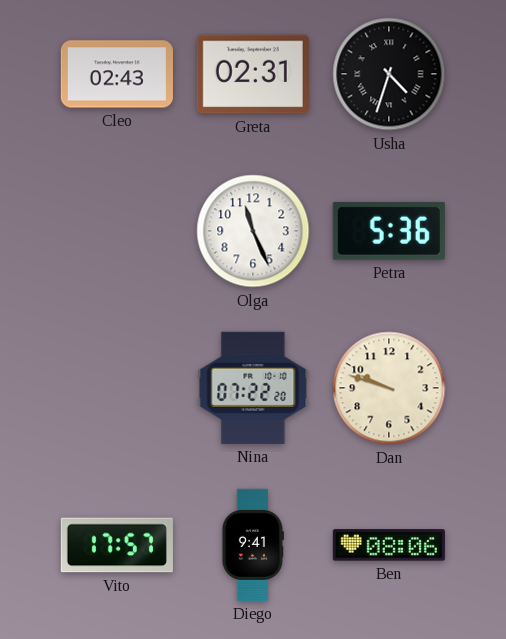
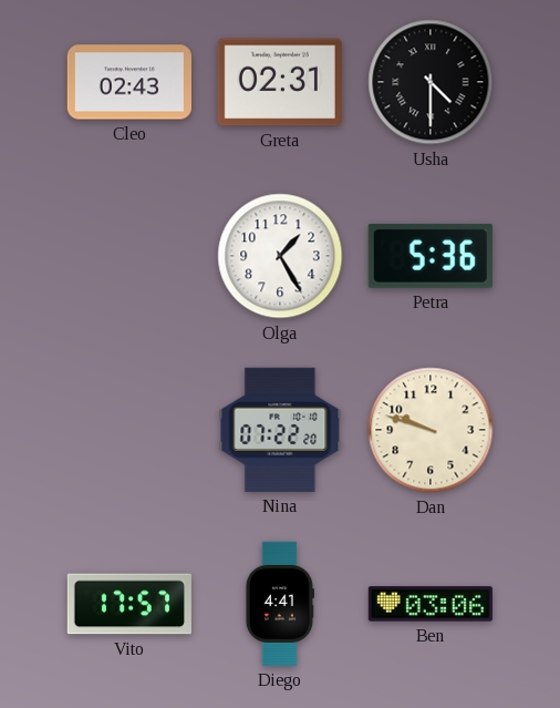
Usha: 4:33 -> 4:30 (431, 82)
Olga: 11:26 -> 1:25 (280, 256)
Diego: 9:41 -> 4:41 (280, 604)
Ben: 08:06 -> 03:06 (431, 604)
